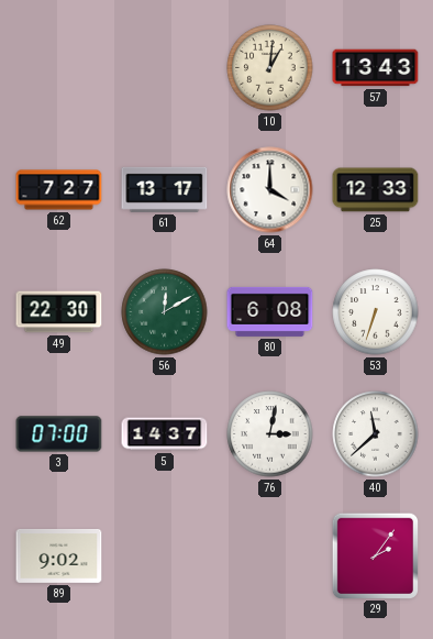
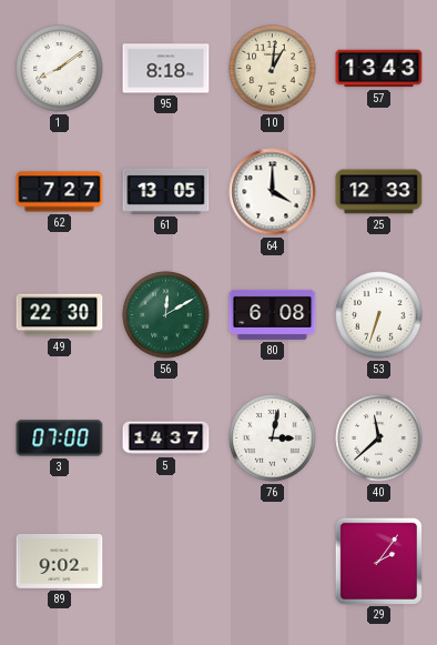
1: none -> 8:09 (60, 69)
95: none -> 8:18 (166, 69)
61: 13:17 -> 13:05 (166, 191)
